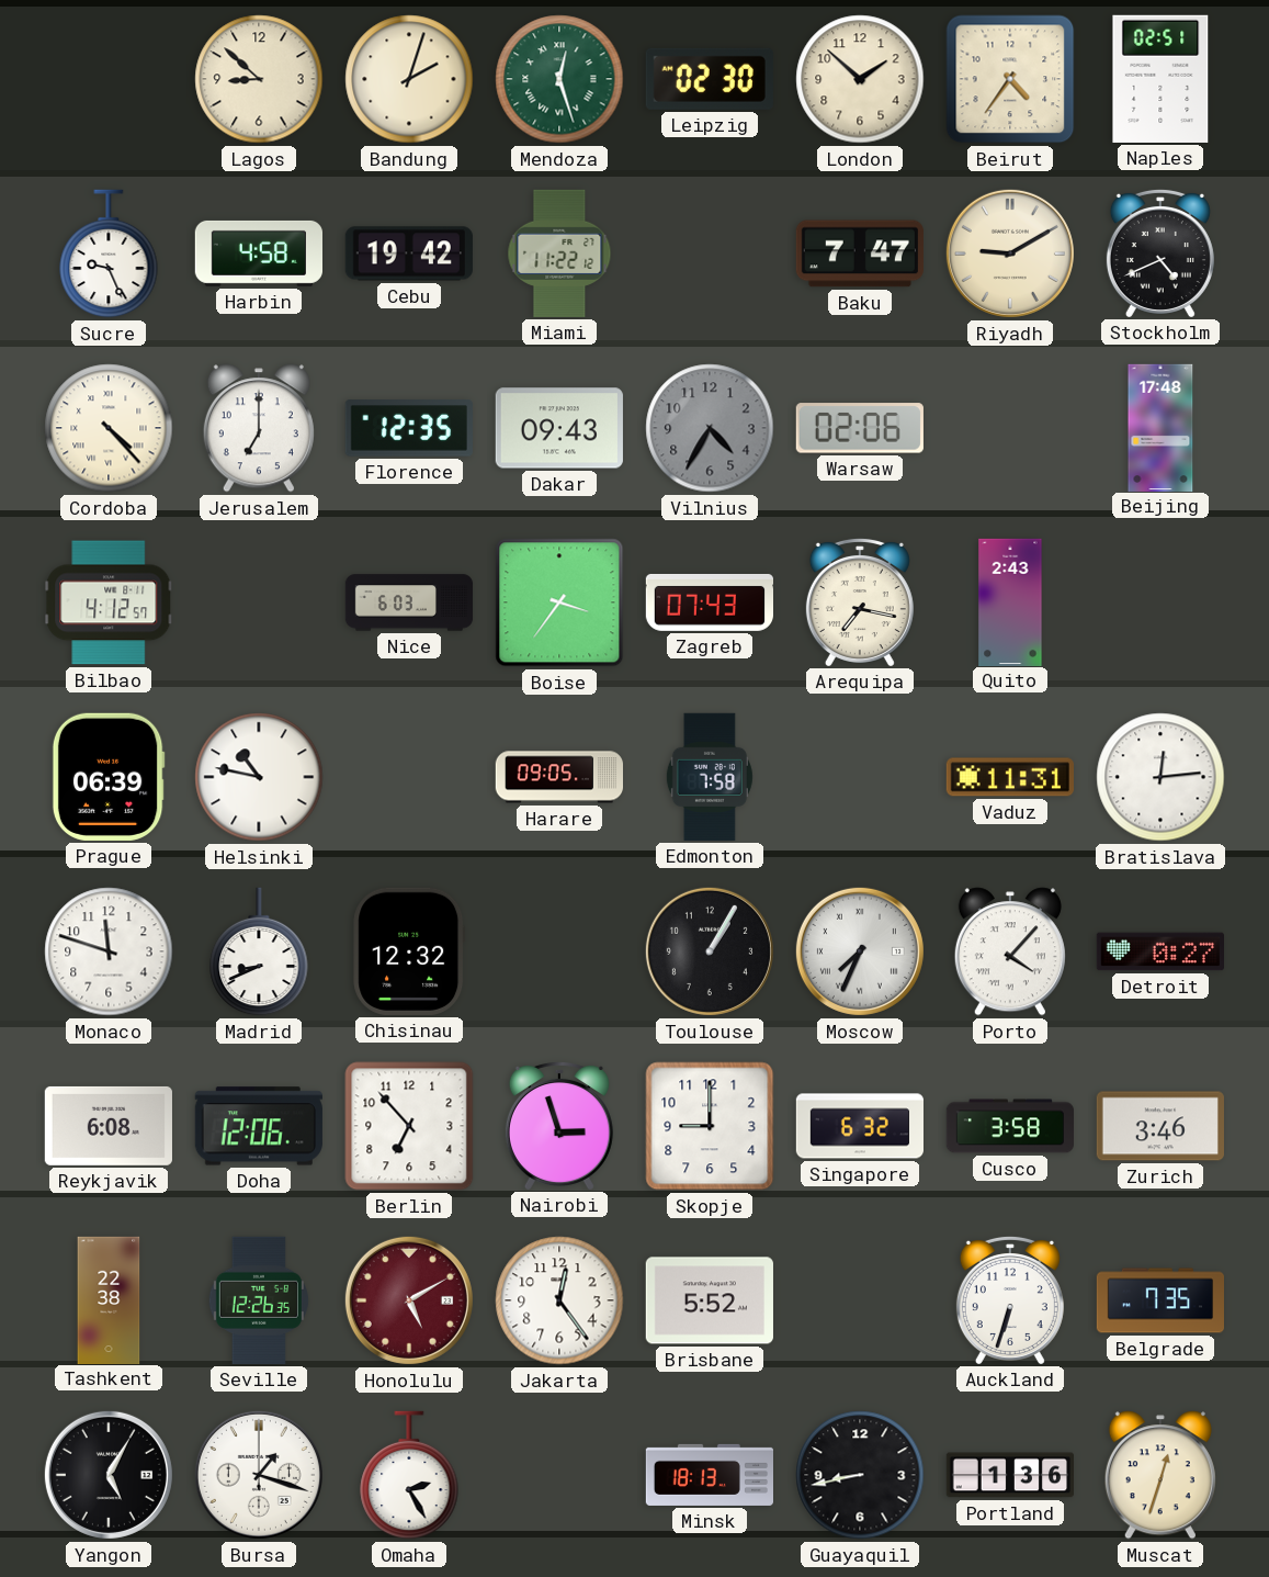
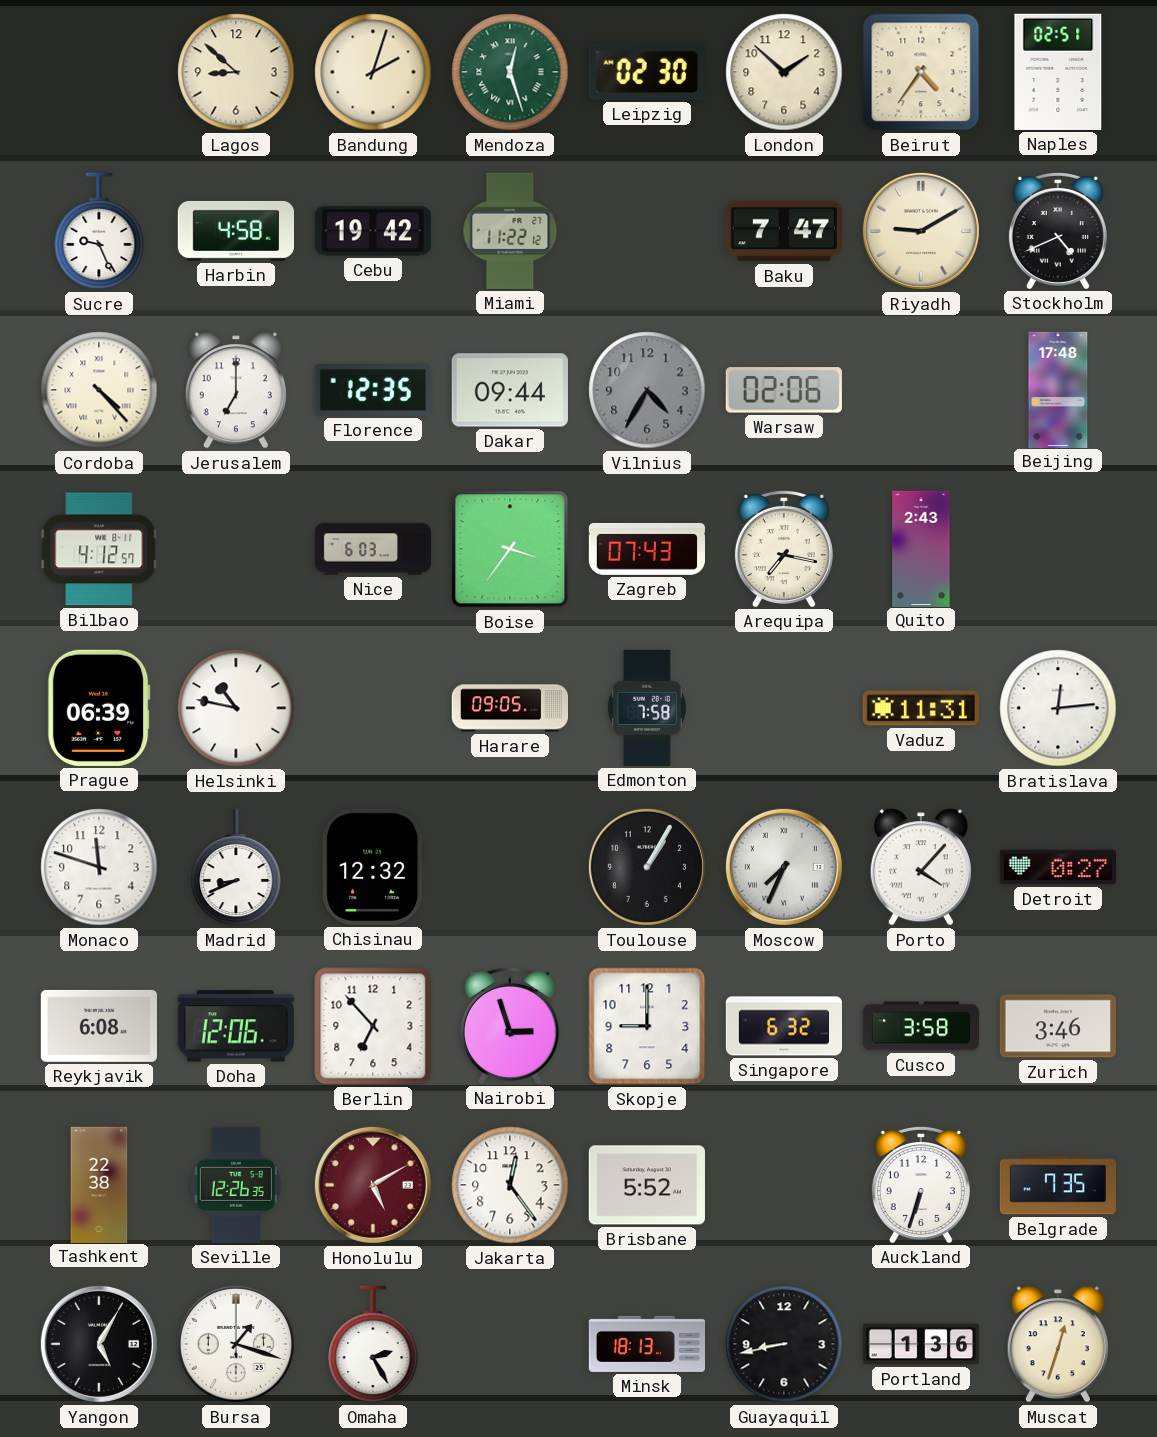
Dakar: 09:43 -> 09:44 (510, 390)
